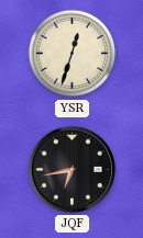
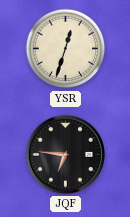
JQF: 6:43 -> 6:46 (65, 154)
